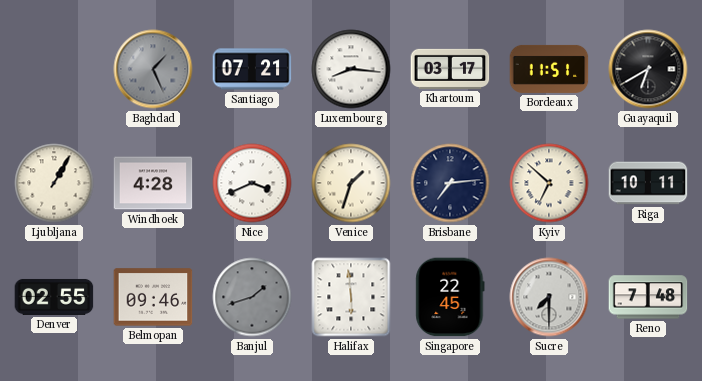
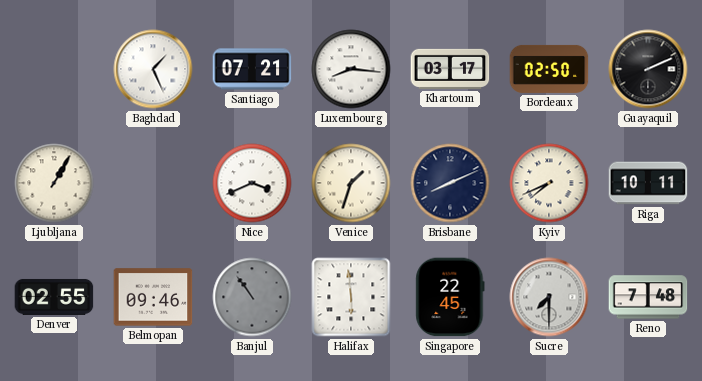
Baghdad dial: grey -> white (153, 69)
Bordeaux: 11:51 -> 02:50 (549, 69)
Guayaquil: 6:40 -> 2:11 (648, 69)
Windhoek: 4:28 -> none (153, 183)
Brisbane: 7:14 -> 8:11 (450, 183)
Kyiv: 6:52 -> 7:41 (549, 183)
Banjul: 1:42 -> 10:54 (252, 297)
